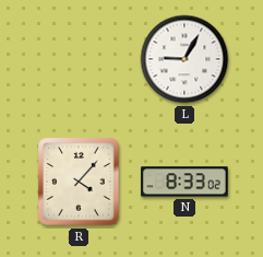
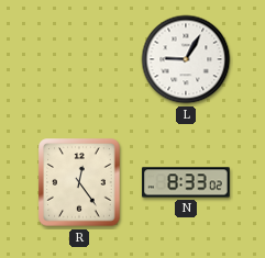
R: 4:07 -> 12:24 (79, 182)
